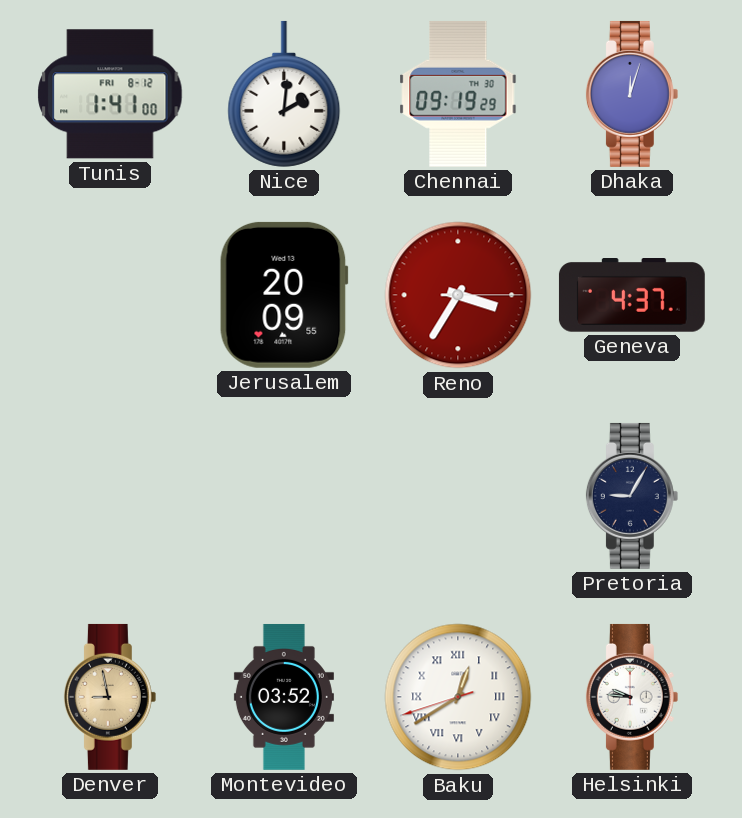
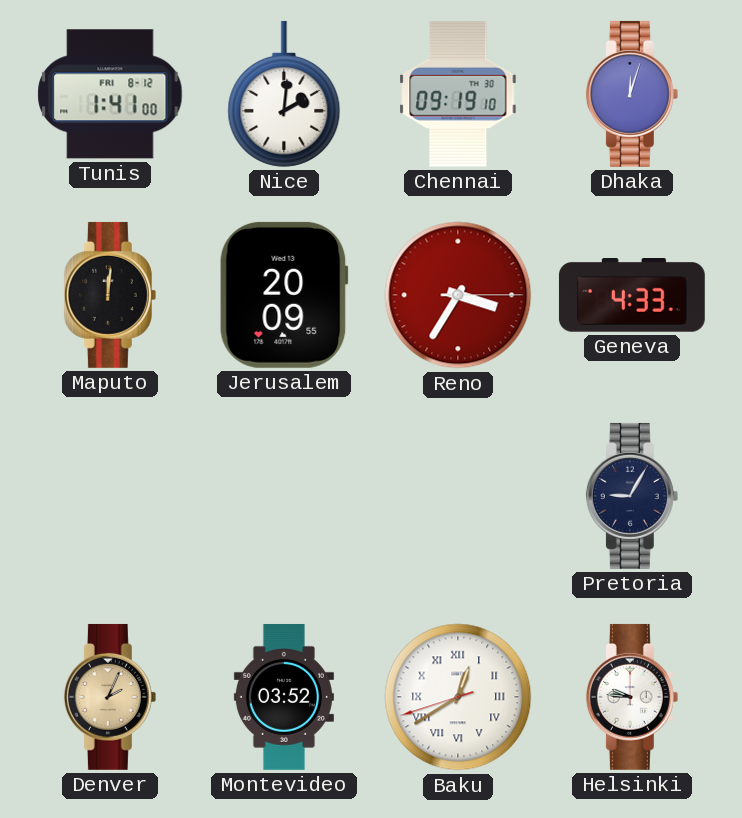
Chennai: 09:19:29 -> 09:19:10 (458, 94)
Maputo: none -> 12:01 (110, 295)
Geneva: 4:37 -> 4:33 (632, 296)
Denver: 8:58 -> 2:04 (110, 697)
